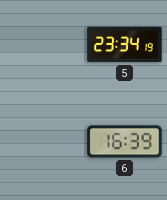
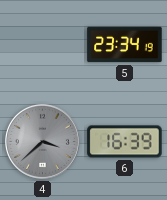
4: none -> 3:38 (42, 141)
